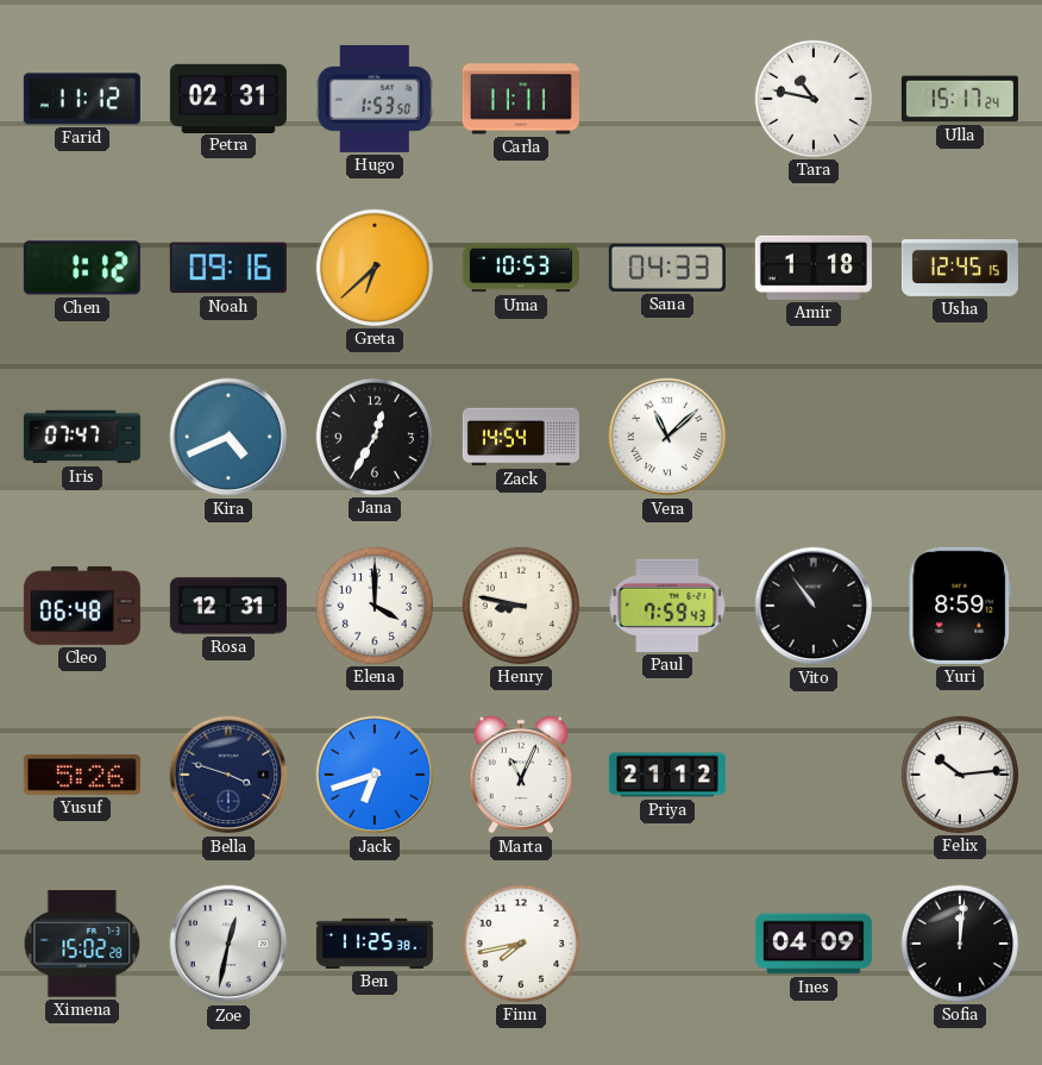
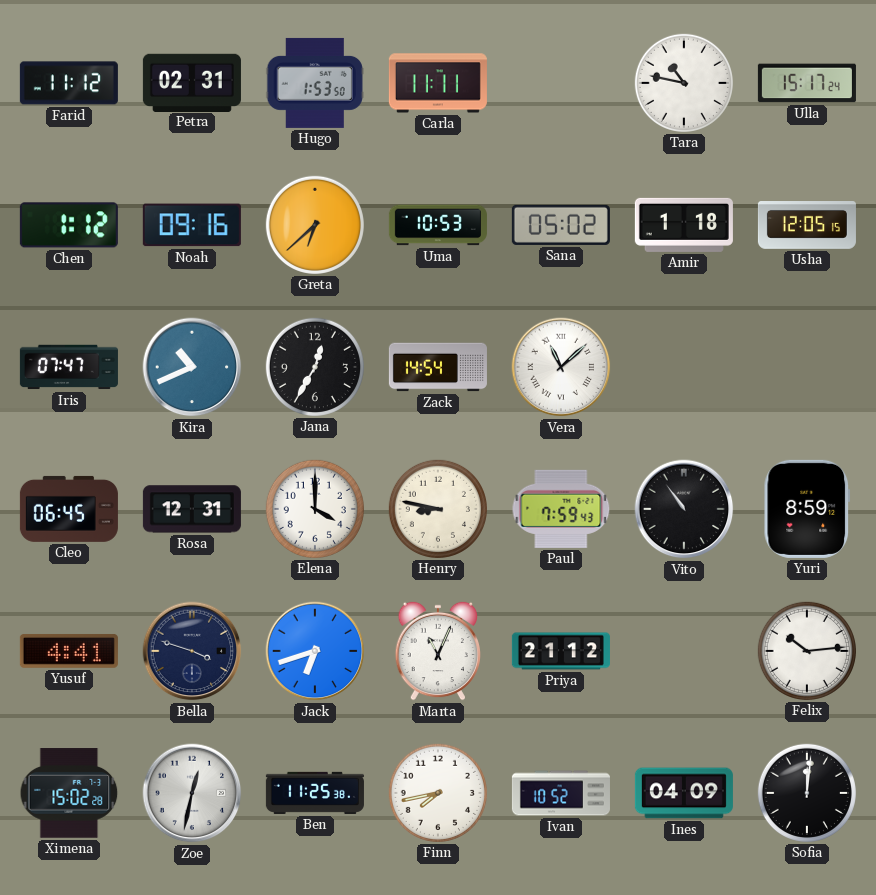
Sana: 04:33 -> 05:02 (561, 225)
Usha: 12:45 -> 12:05 (807, 226)
Kira: 4:41 -> 10:41 (192, 367)
Cleo: 06:48 -> 06:45 (69, 509)
Yusuf: 5:26 -> 4:41 (69, 651)
Ivan: none -> 10:52 (561, 793)
